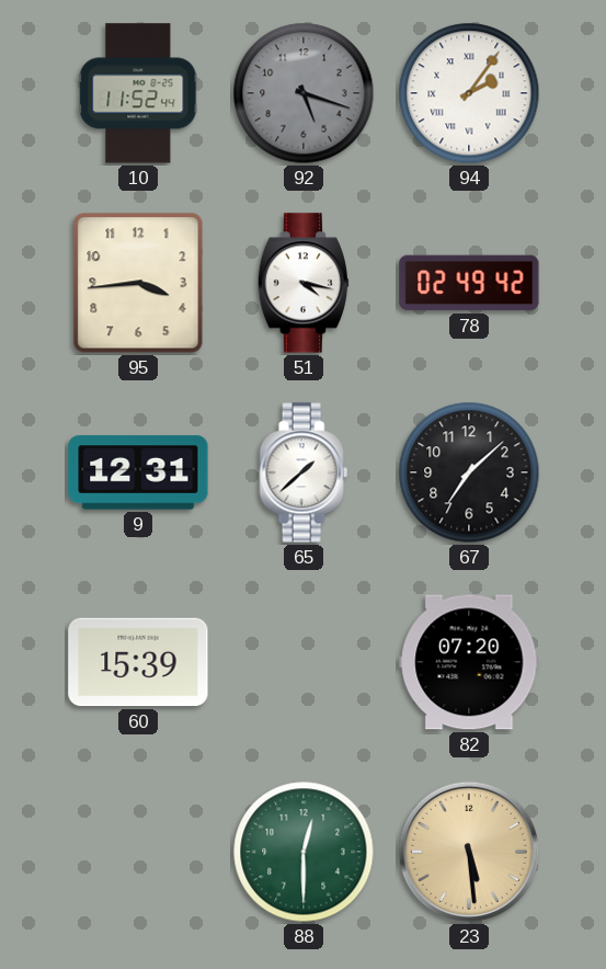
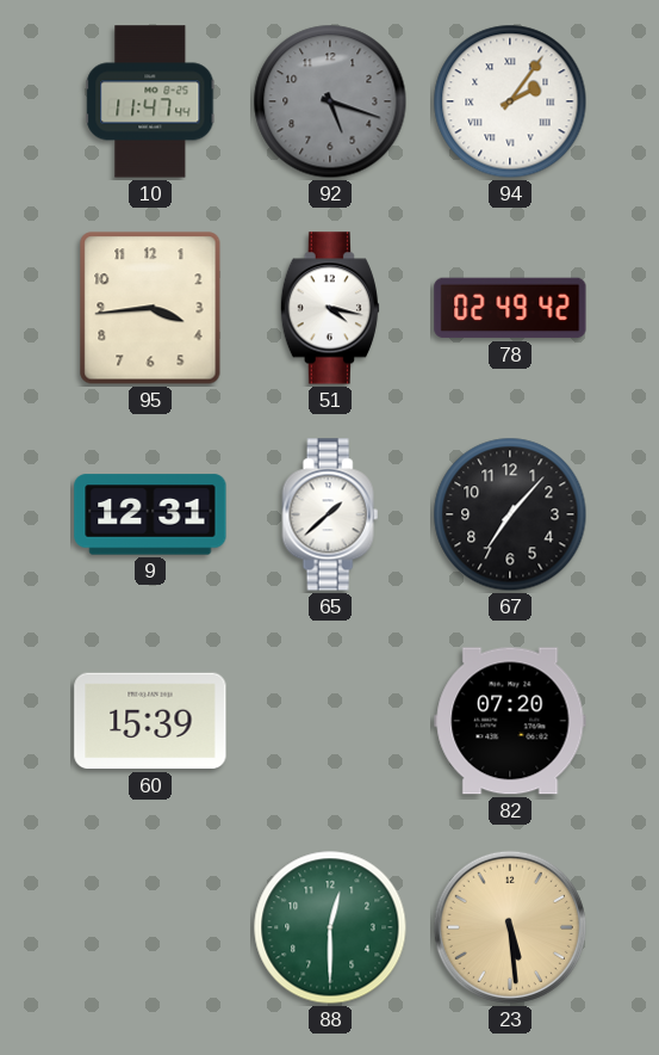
10: 11:52 -> 11:47 (150, 101)
67: 7:08 -> 7:07 (510, 514)
